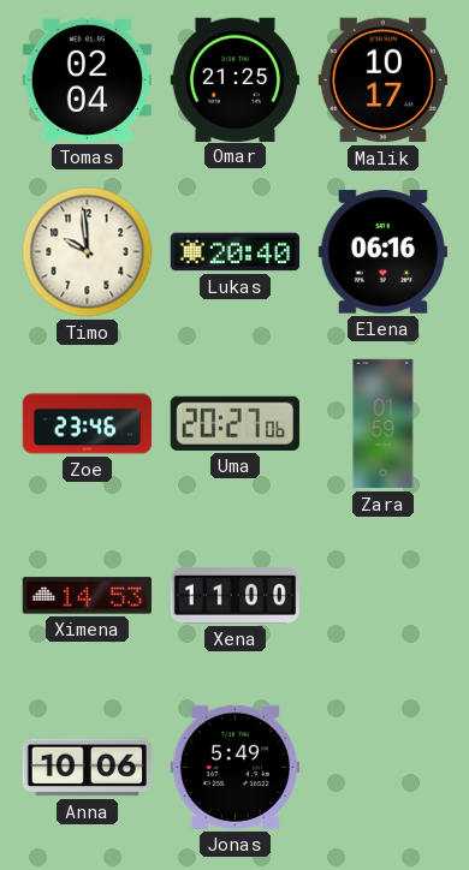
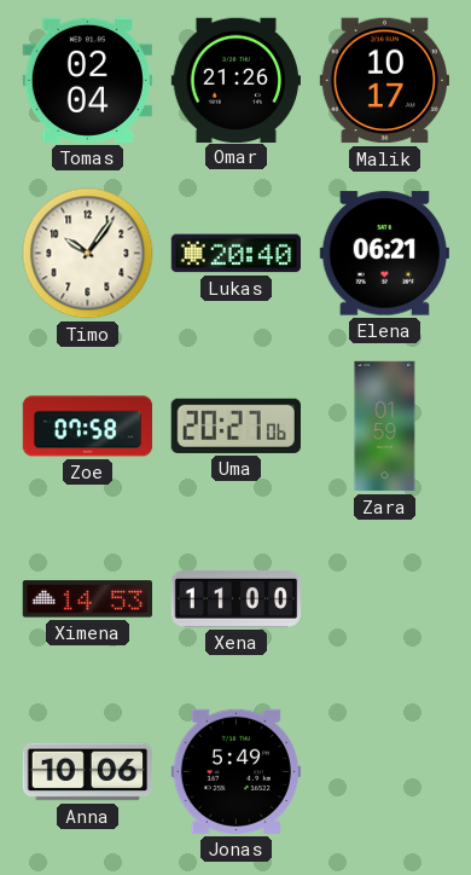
Omar: 21:25 -> 21:26 (235, 80)
Timo: 9:59 -> 10:06 (88, 254)
Elena: 06:16 -> 06:21 (384, 254)
Zoe: 23:46 -> 07:58 (88, 427)
